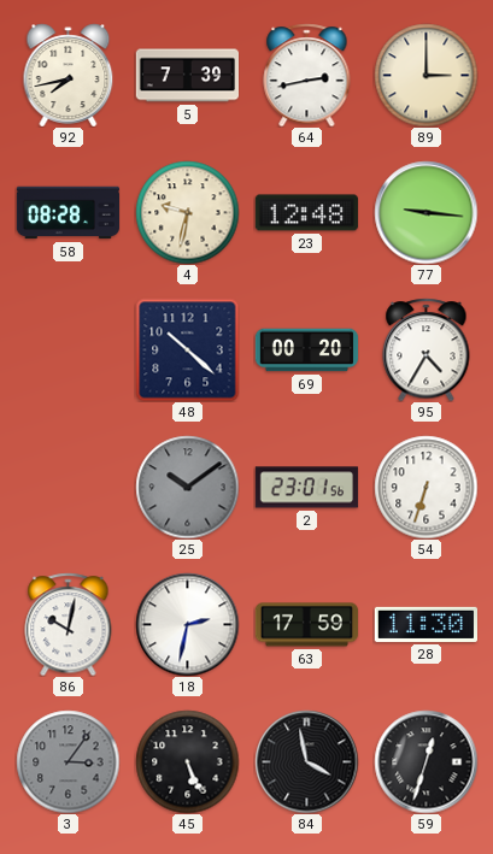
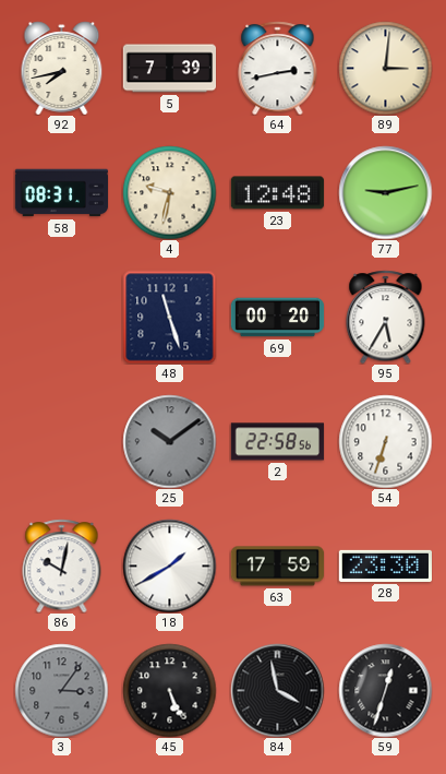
89: 3:00 -> 3:01 (385, 68)
58: 08:28 -> 08:31 (61, 193)
77: 9:16 -> 9:13 (385, 192)
48: 10:22 -> 11:27 (169, 317)
95: 4:35 -> 5:35 (386, 317)
2: 23:01 -> 22:58 (277, 442)
18: 2:32 -> 1:40 (169, 565)
28: 11:30 -> 23:30 (385, 565)
